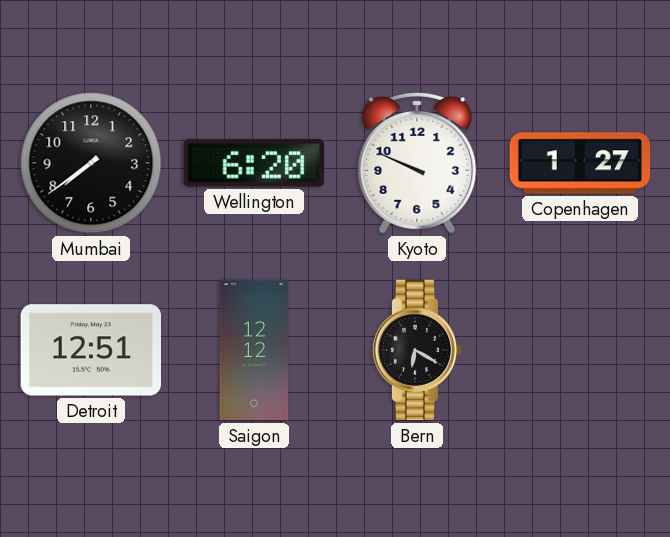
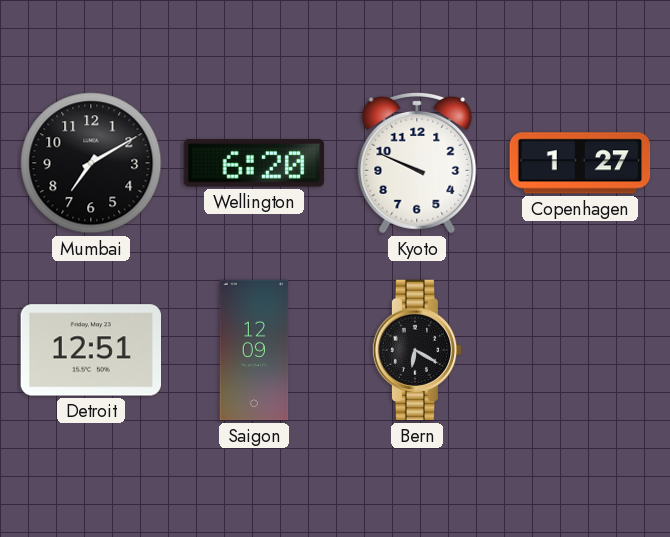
Mumbai: 7:39 -> 7:10 (91, 163)
Saigon: 12:12 -> 12:09 (254, 350)
